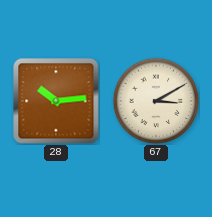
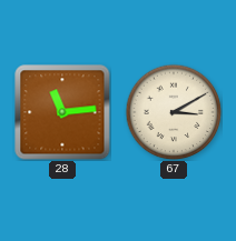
28: 10:14 -> 11:14 (62, 112)
